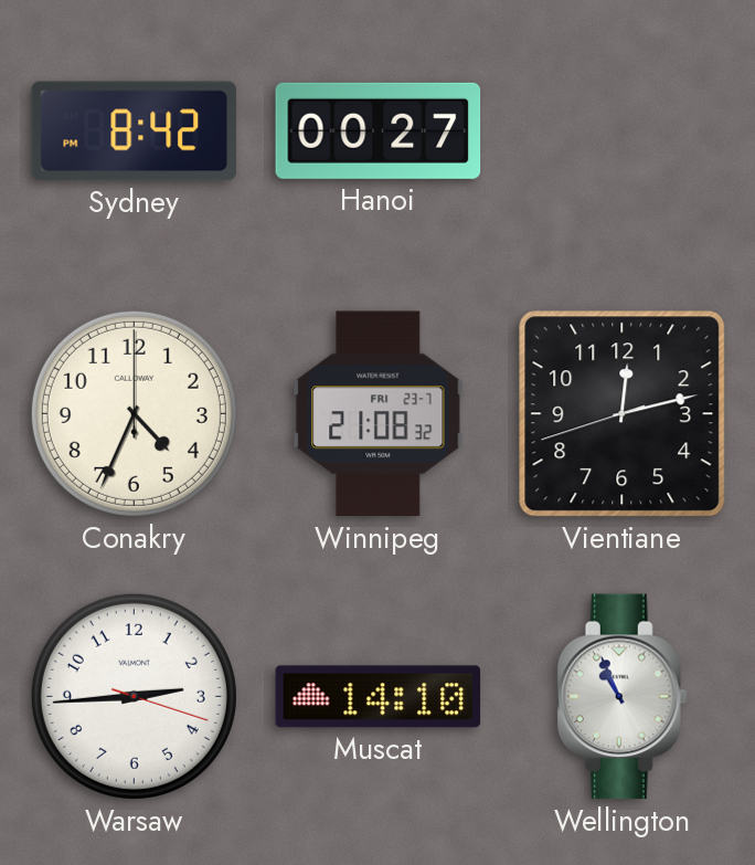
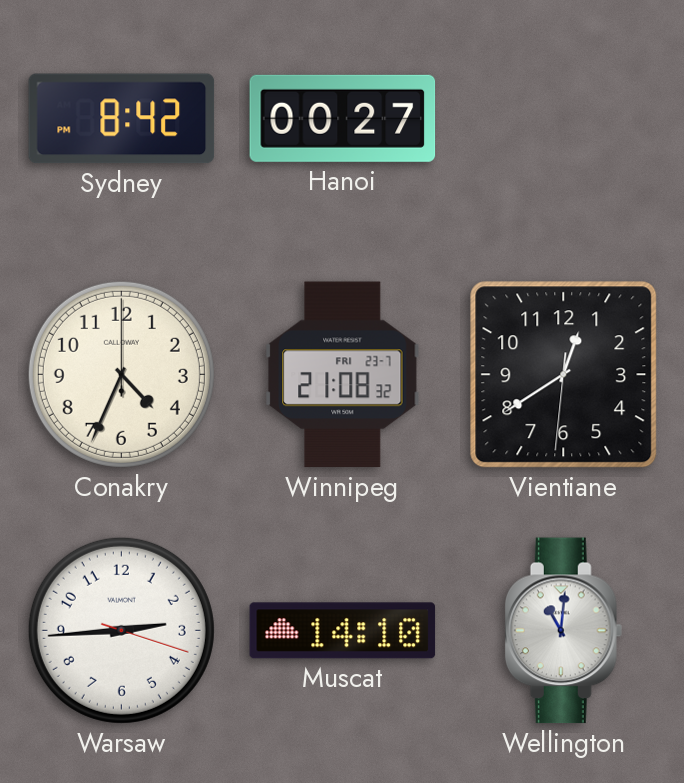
Vientiane: 12:12 -> 12:39 (564, 375)
Wellington: 10:56 -> 11:01 (564, 631)
